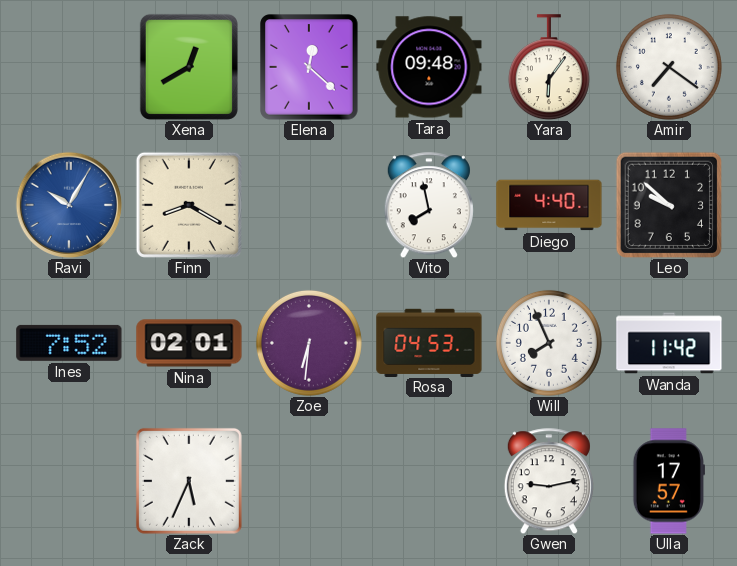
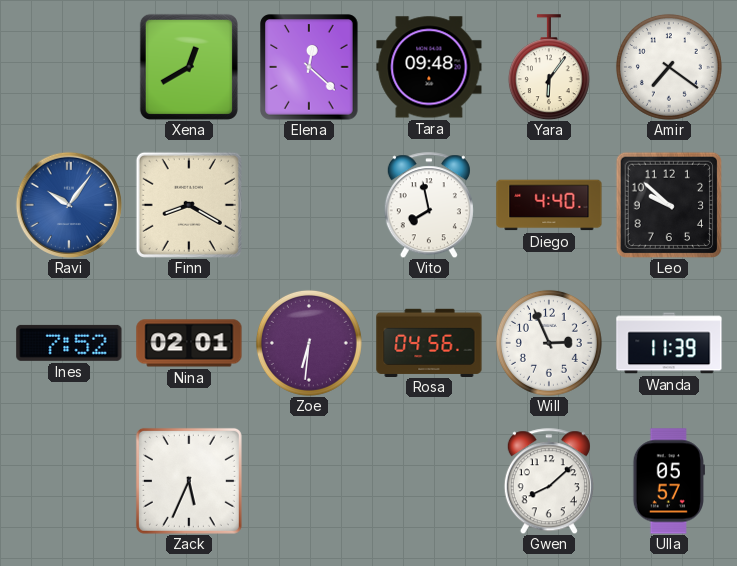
Ravi: 10:05 -> 10:06 (68, 204)
Rosa: 04:53 -> 04:56 (429, 342)
Will: 7:56 -> 2:56 (549, 343)
Wanda: 11:42 -> 11:39 (669, 343)
Gwen: 9:13 -> 8:08 (549, 481)
Ulla: 17:57 -> 05:57 (669, 481)
